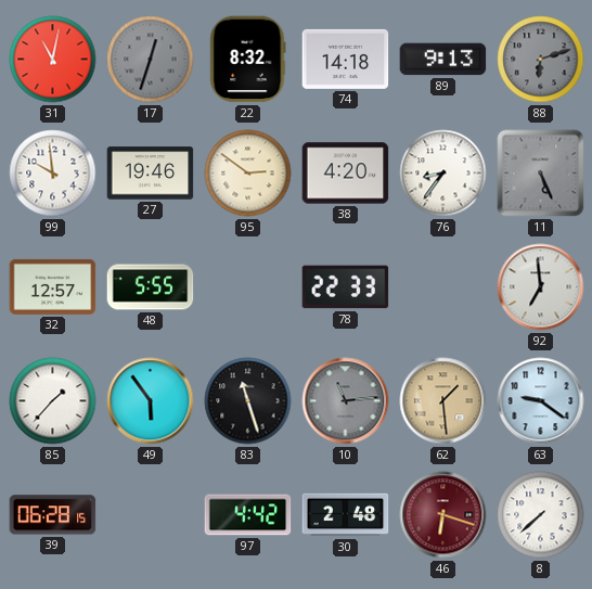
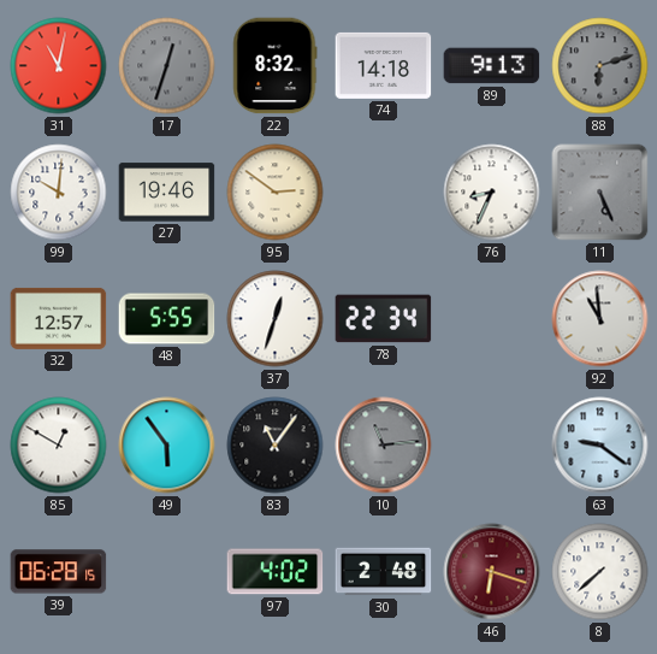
99: 9:59 -> 10:01 (59, 193)
38: 4:20 -> none (346, 174)
76: 8:36 -> 8:34 (492, 193)
37: none -> 12:33 (276, 319)
78: 22:33 -> 22:34 (384, 319)
92: 6:59 -> 10:59 (600, 319)
85: 1:37 -> 12:50 (59, 446)
83: 11:27 -> 11:06 (276, 446)
62: 1:29 -> none (443, 401)
97: 4:42 -> 4:02 (276, 572)
